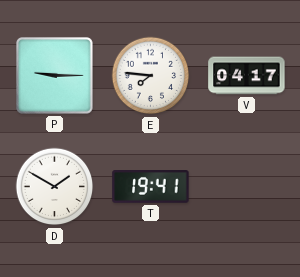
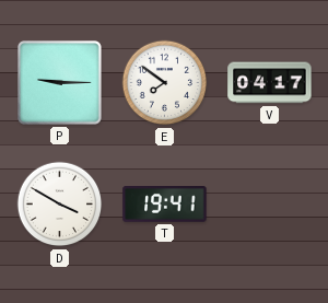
E: 7:46 -> 7:51 (165, 83)
D: 1:50 -> 3:50 (60, 205)
